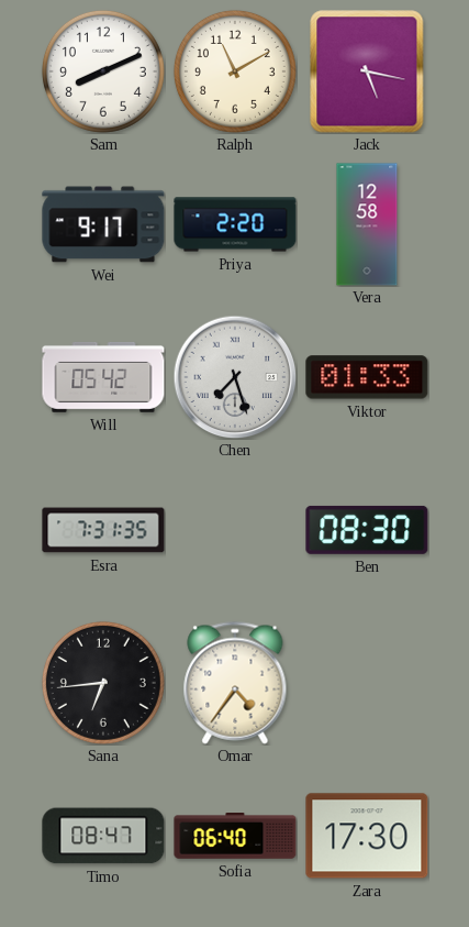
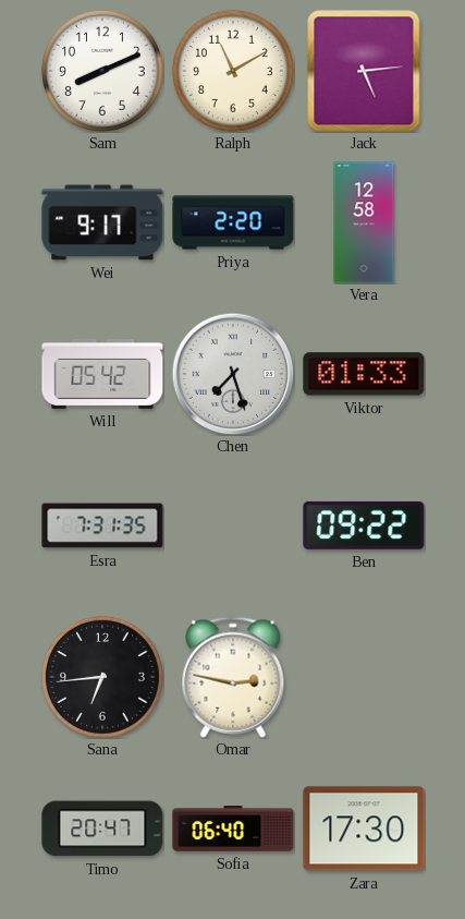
Jack: 5:17 -> 5:14 (364, 71)
Ben: 08:30 -> 09:22 (364, 525)
Omar: 4:36 -> 2:47 (233, 677)
Timo: 08:47 -> 20:47 (102, 829)
